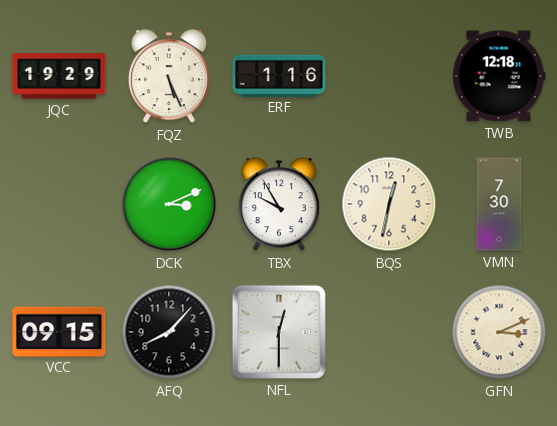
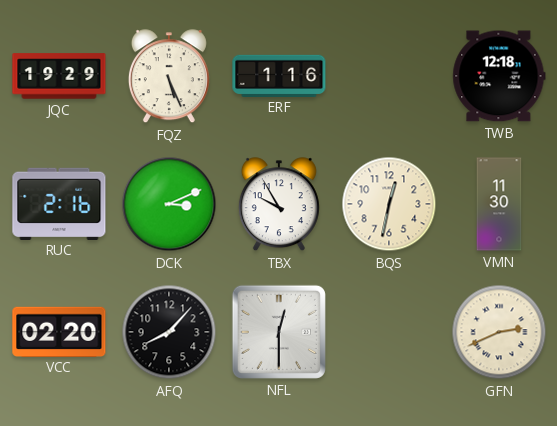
RUC: none -> 2:16 (59, 203)
VMN: 7:30 -> 11:30 (499, 204)
VCC: 09:15 -> 02:20 (59, 331)
GFN: 3:11 -> 2:41 (499, 332)
